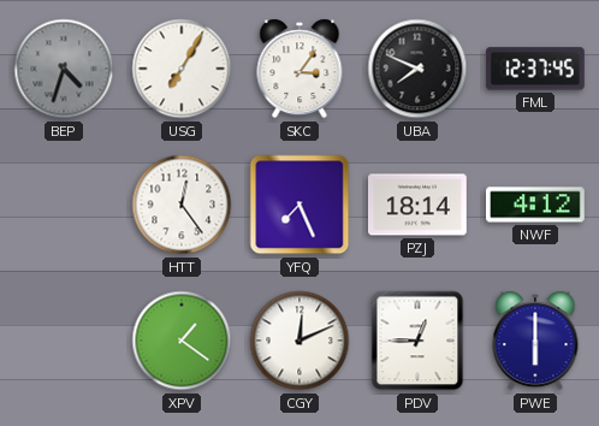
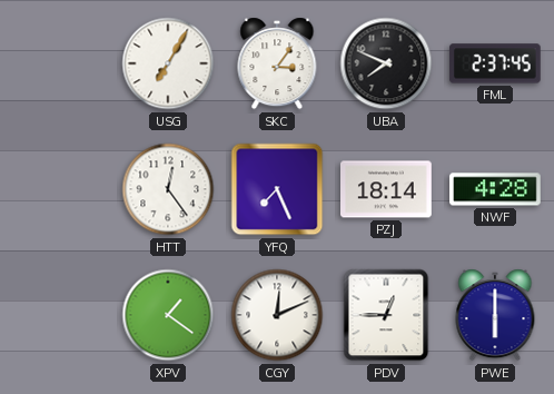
BEP: 4:33 -> none (64, 69)
FML: 12:37 -> 2:37 (496, 63)
NWF: 4:12 -> 4:28 (496, 189)
